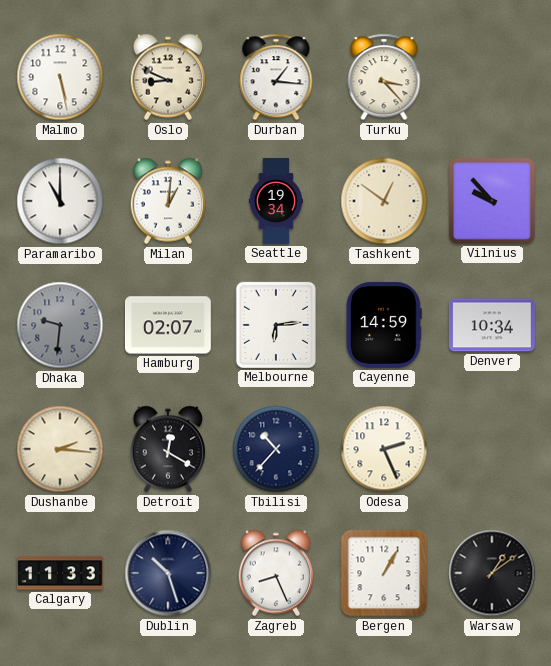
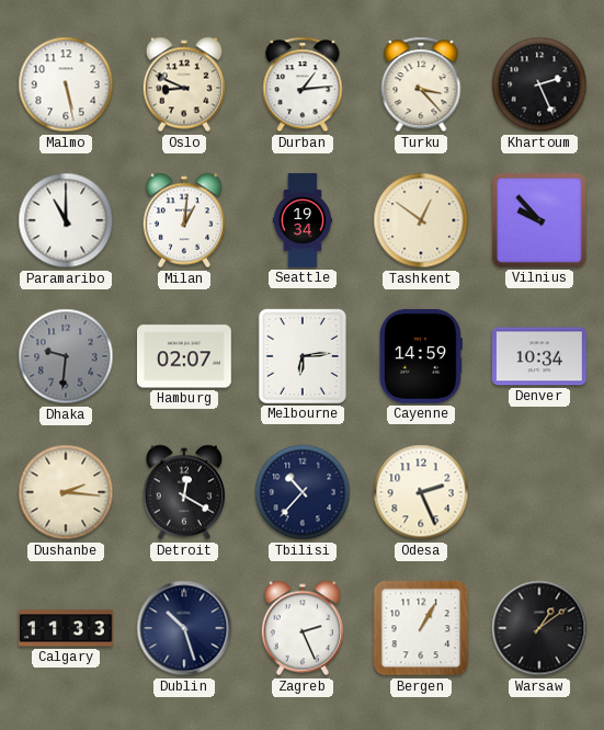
Durban: 1:16 -> 1:14 (303, 84)
Khartoum: none -> 2:26 (539, 84)
Zagreb: 8:26 -> 2:26 (303, 628)
